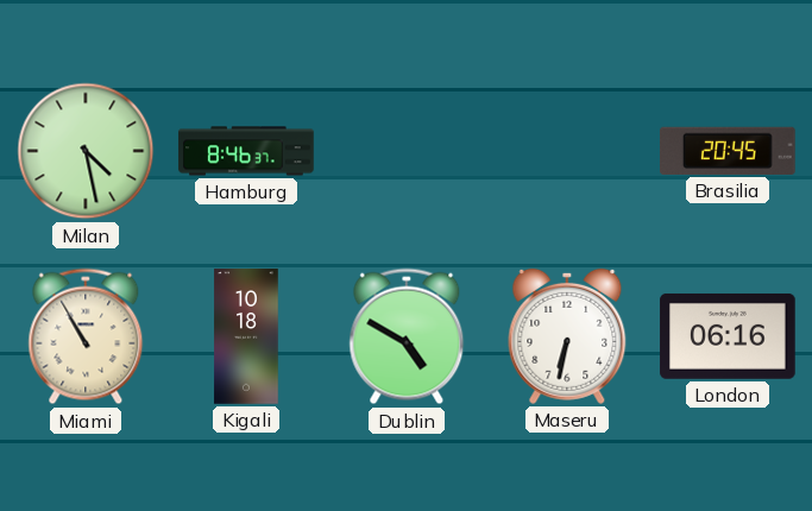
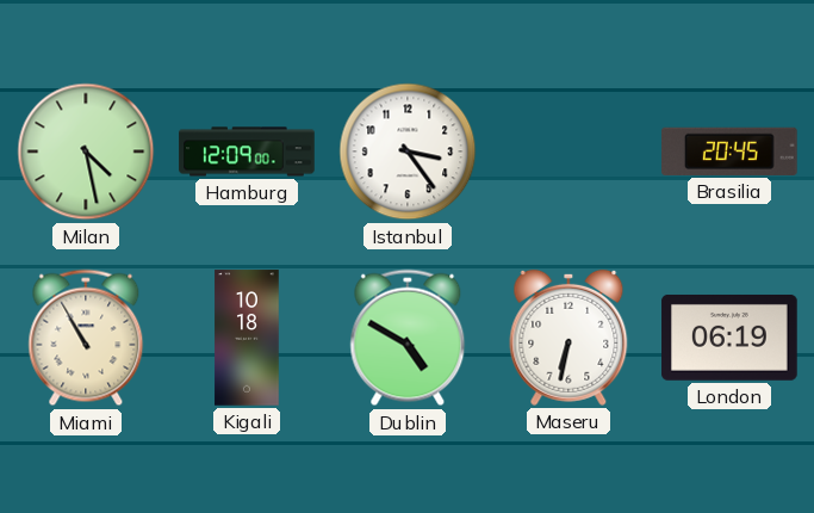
Hamburg: 8:46 -> 12:09 (247, 152)
Istanbul: none -> 3:24 (408, 152)
London: 06:16 -> 06:19 (729, 338)
